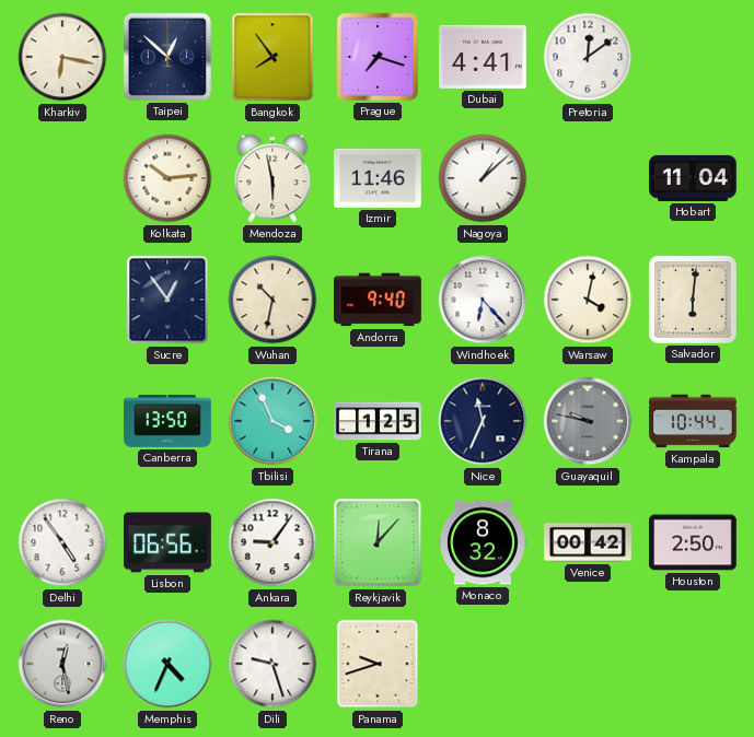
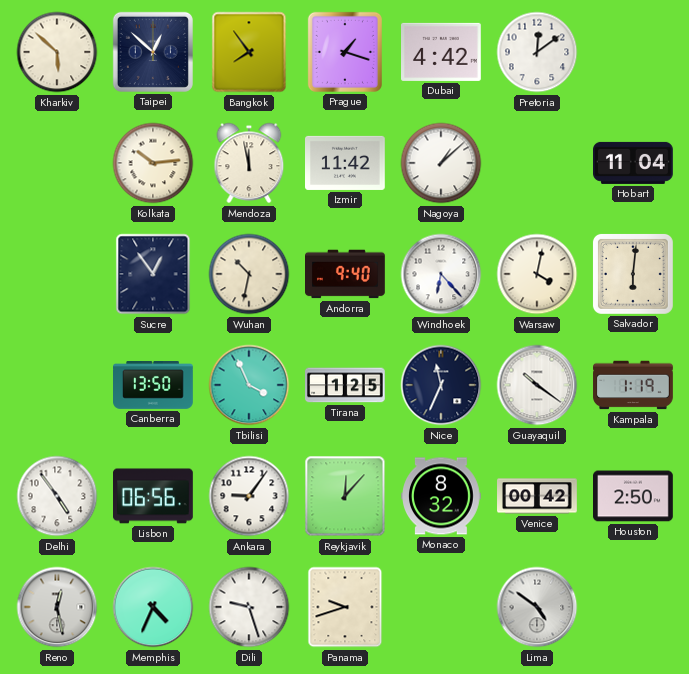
Kharkiv: 6:17 -> 5:52 (57, 52)
Prague: 7:18 -> 1:18 (345, 52)
Dubai: 4:41 -> 4:42 (442, 52)
Mendoza: 5:58 -> 11:58 (249, 163)
Izmir: 11:46 -> 11:42 (346, 163)
Guayaquil: 9:47 -> 10:21 (537, 385)
Guayaquil dial: grey -> white (537, 385)
Kampala: 10:44 -> 1:19 (633, 385)
Lima: none -> 4:51 (537, 607)
